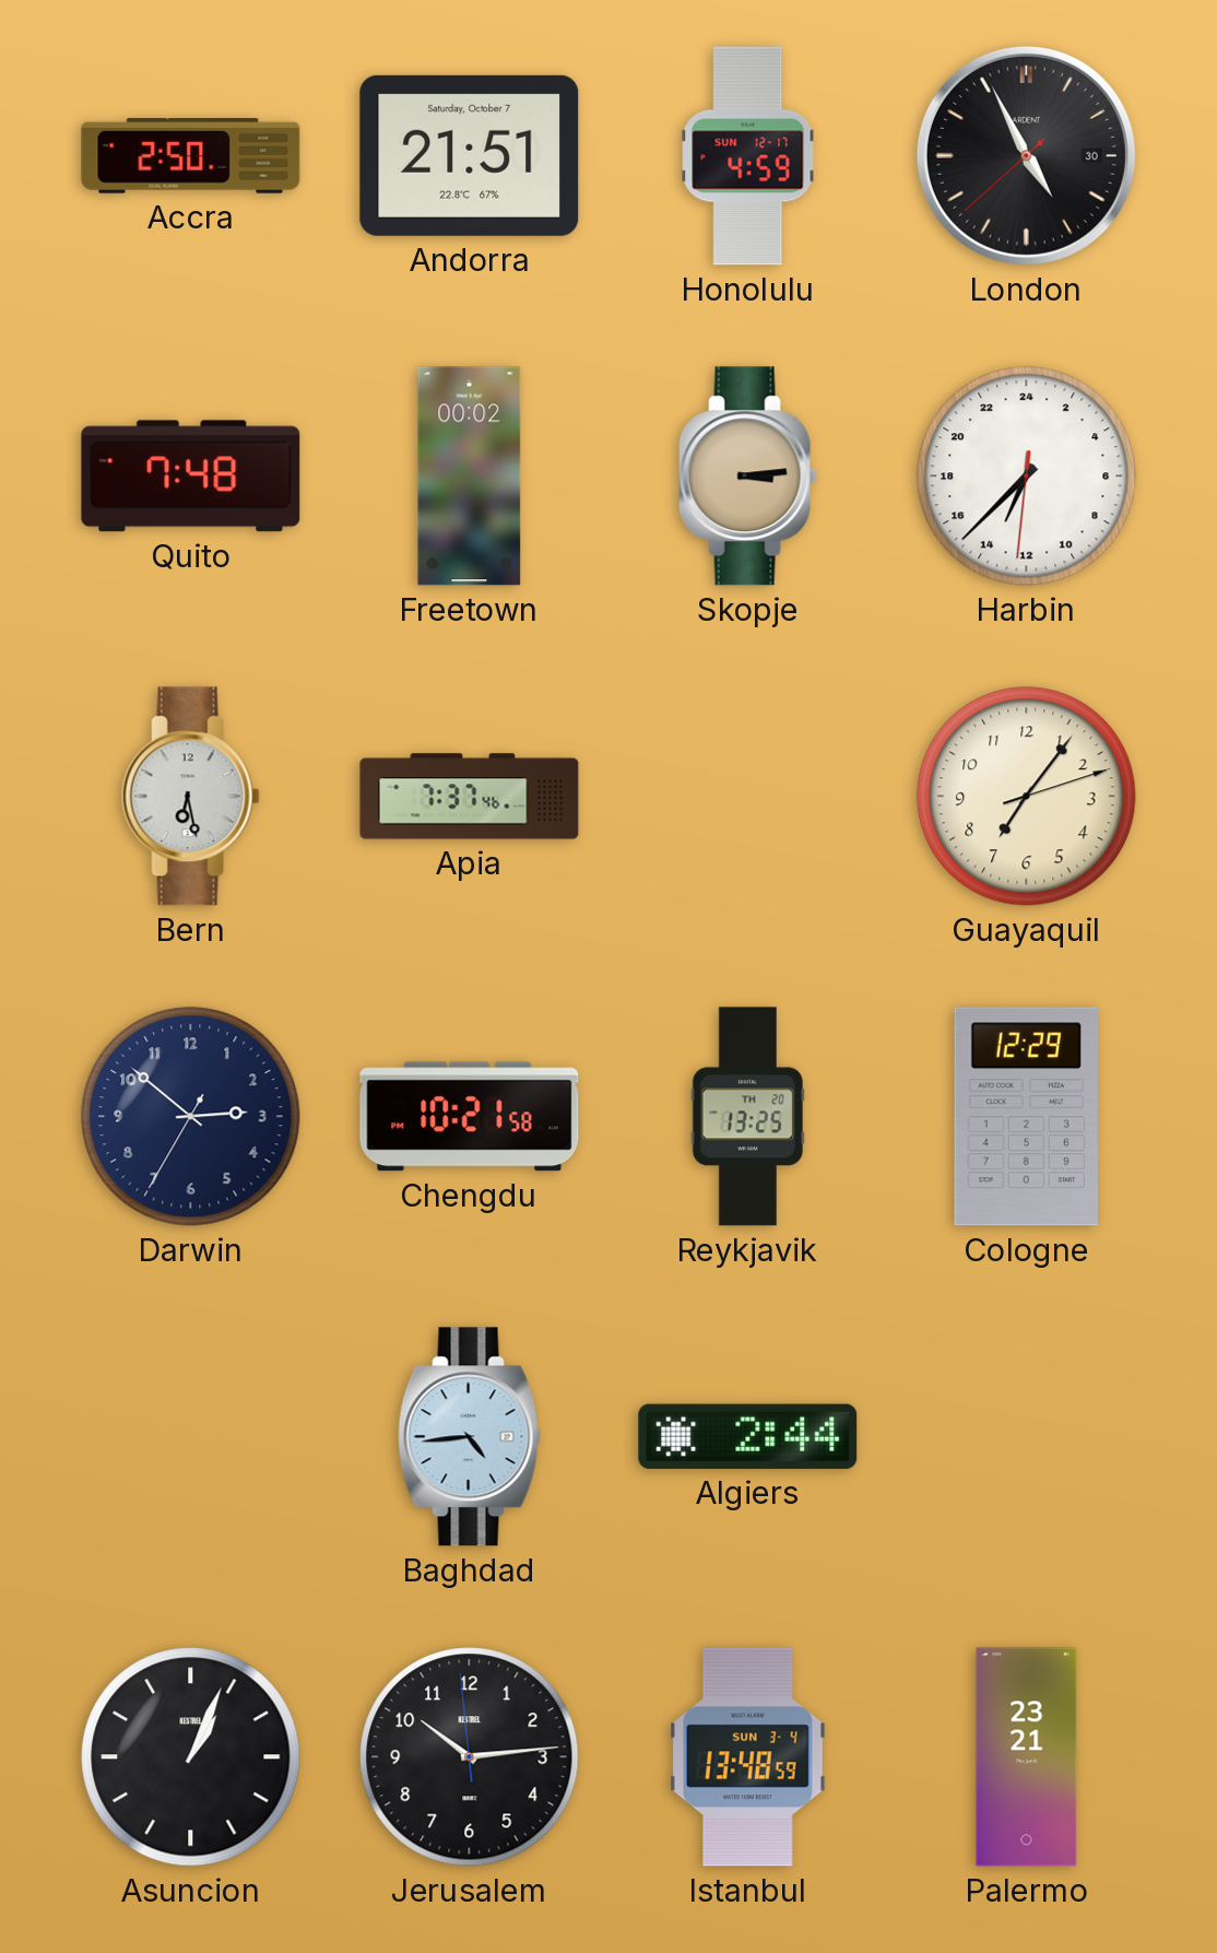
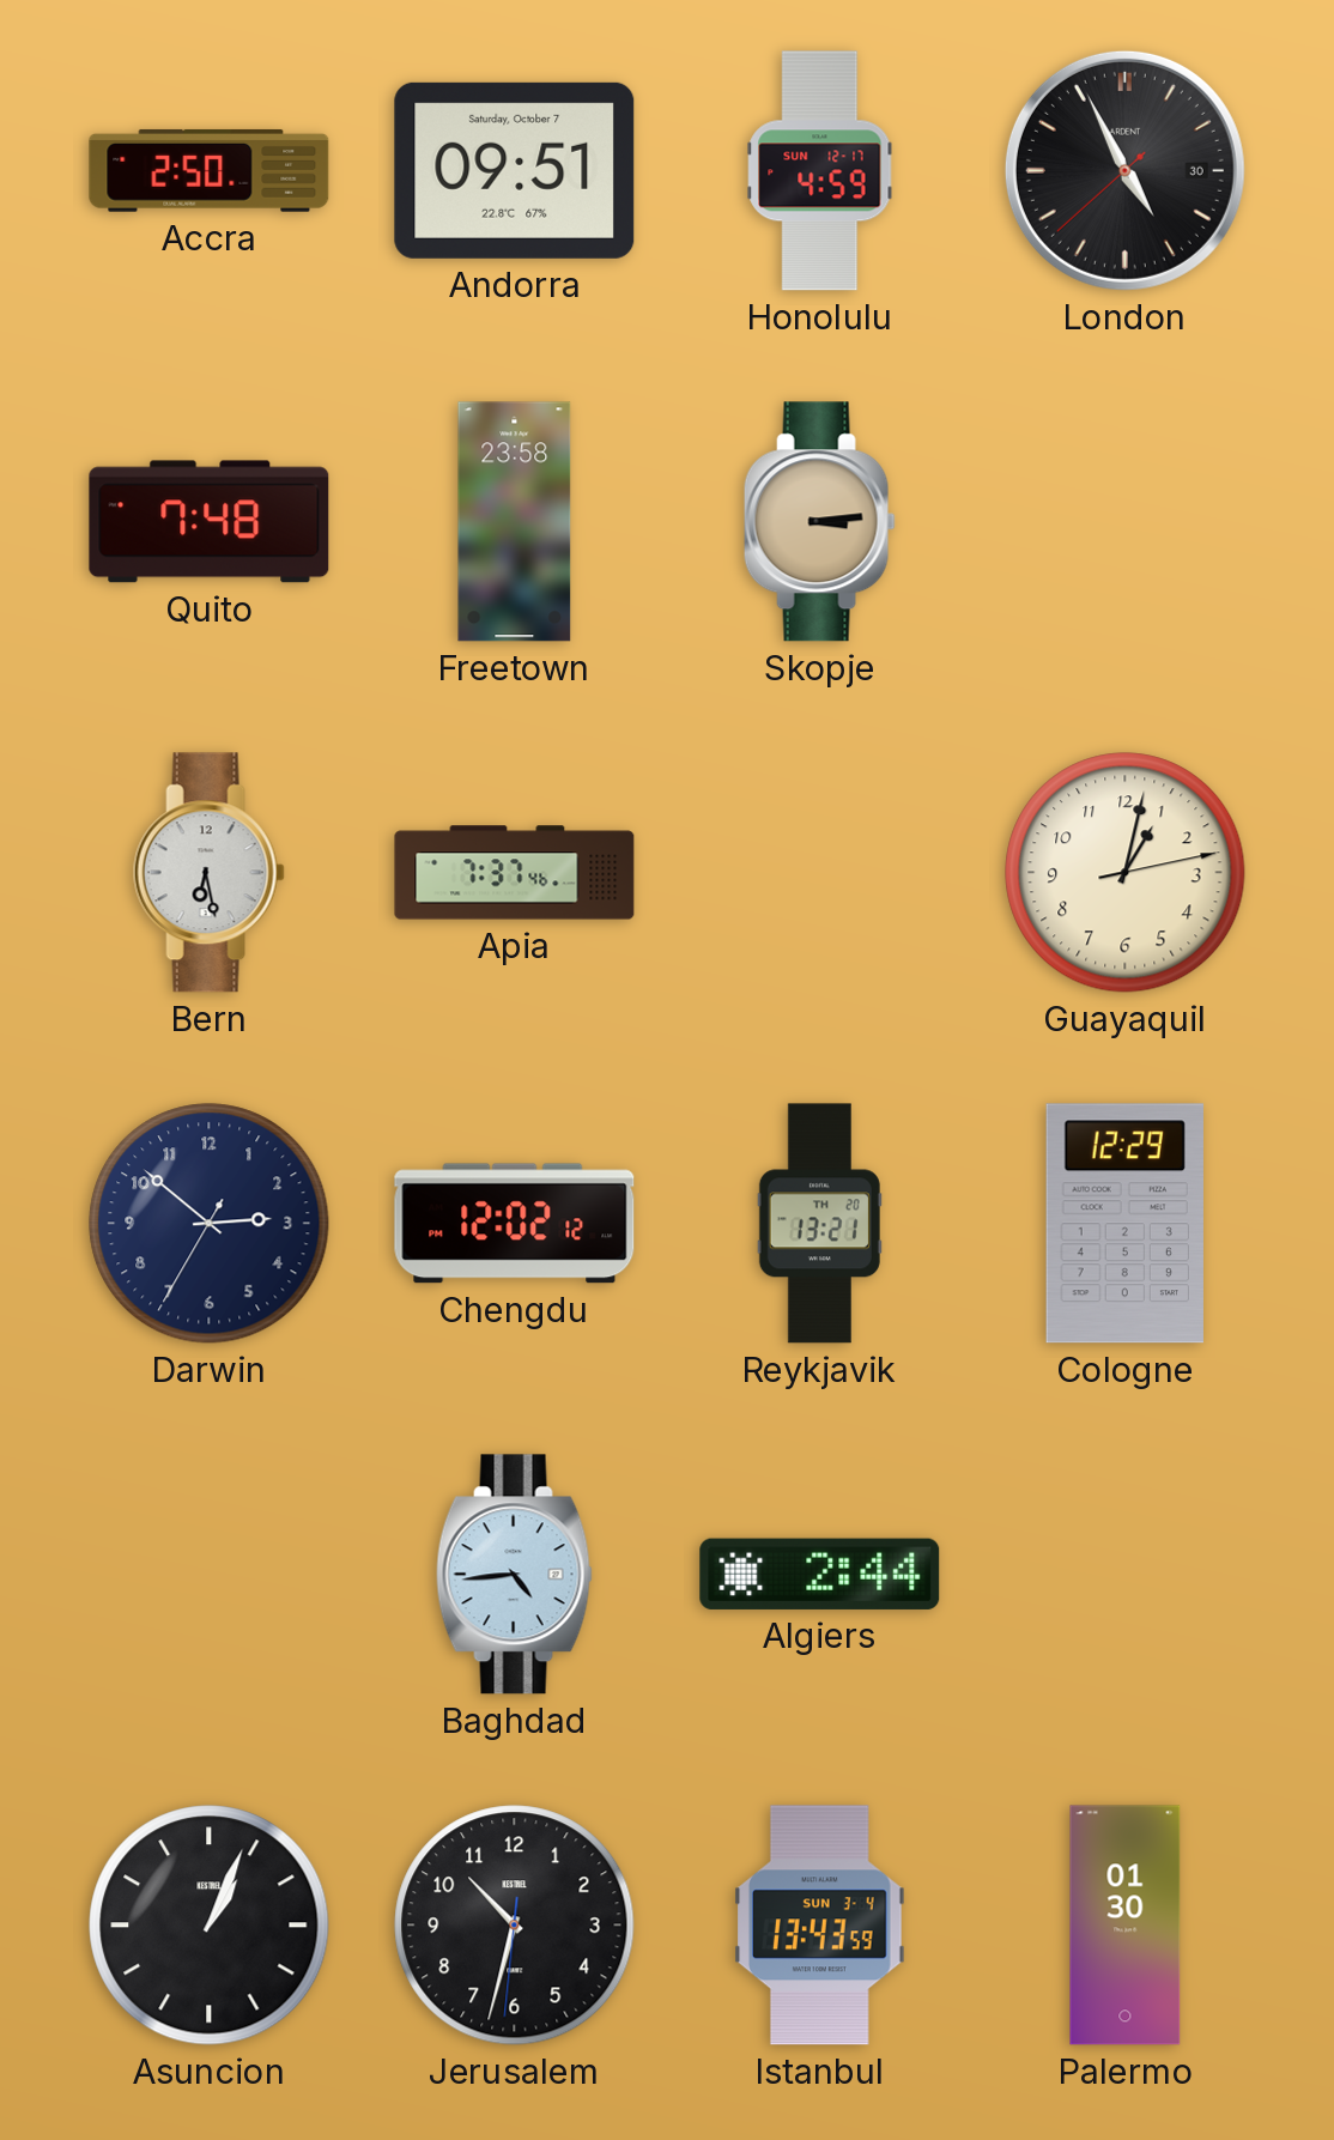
Andorra: 21:51 -> 09:51 (515, 170)
Freetown: 00:02 -> 23:58 (515, 522)
Harbin: 13:37 -> none (1027, 477)
Guayaquil: 7:06 -> 1:02 (1126, 873)
Chengdu: 10:21 -> 12:02 (515, 1224)
Reykjavik: 13:25 -> 13:21 (819, 1224)
Jerusalem: 10:13 -> 10:32 (515, 1926)
Istanbul: 13:48 -> 13:43 (820, 1926)
Palermo: 23:21 -> 01:30 (1126, 1926)
